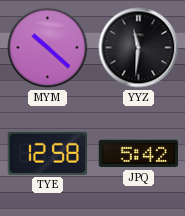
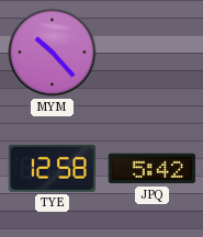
MYM: 10:22 -> 10:23 (53, 53)
YYZ: 11:31 -> none (139, 48)
